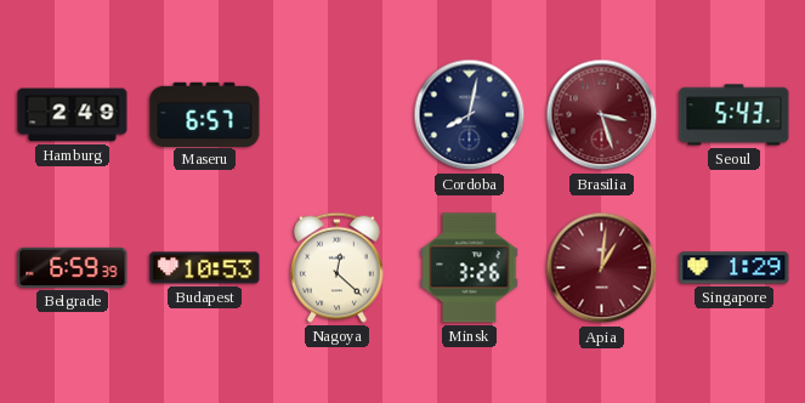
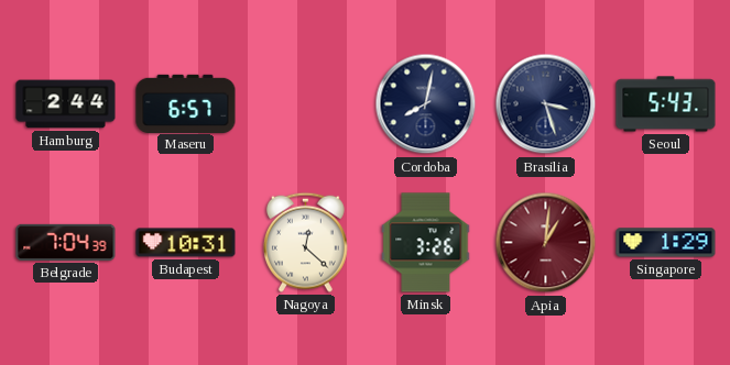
Hamburg: 2:49 -> 2:44 (66, 104)
Brasilia dial: burgundy -> navy (546, 104)
Belgrade: 6:59 -> 7:04 (66, 242)
Budapest: 10:53 -> 10:31 (186, 243)
